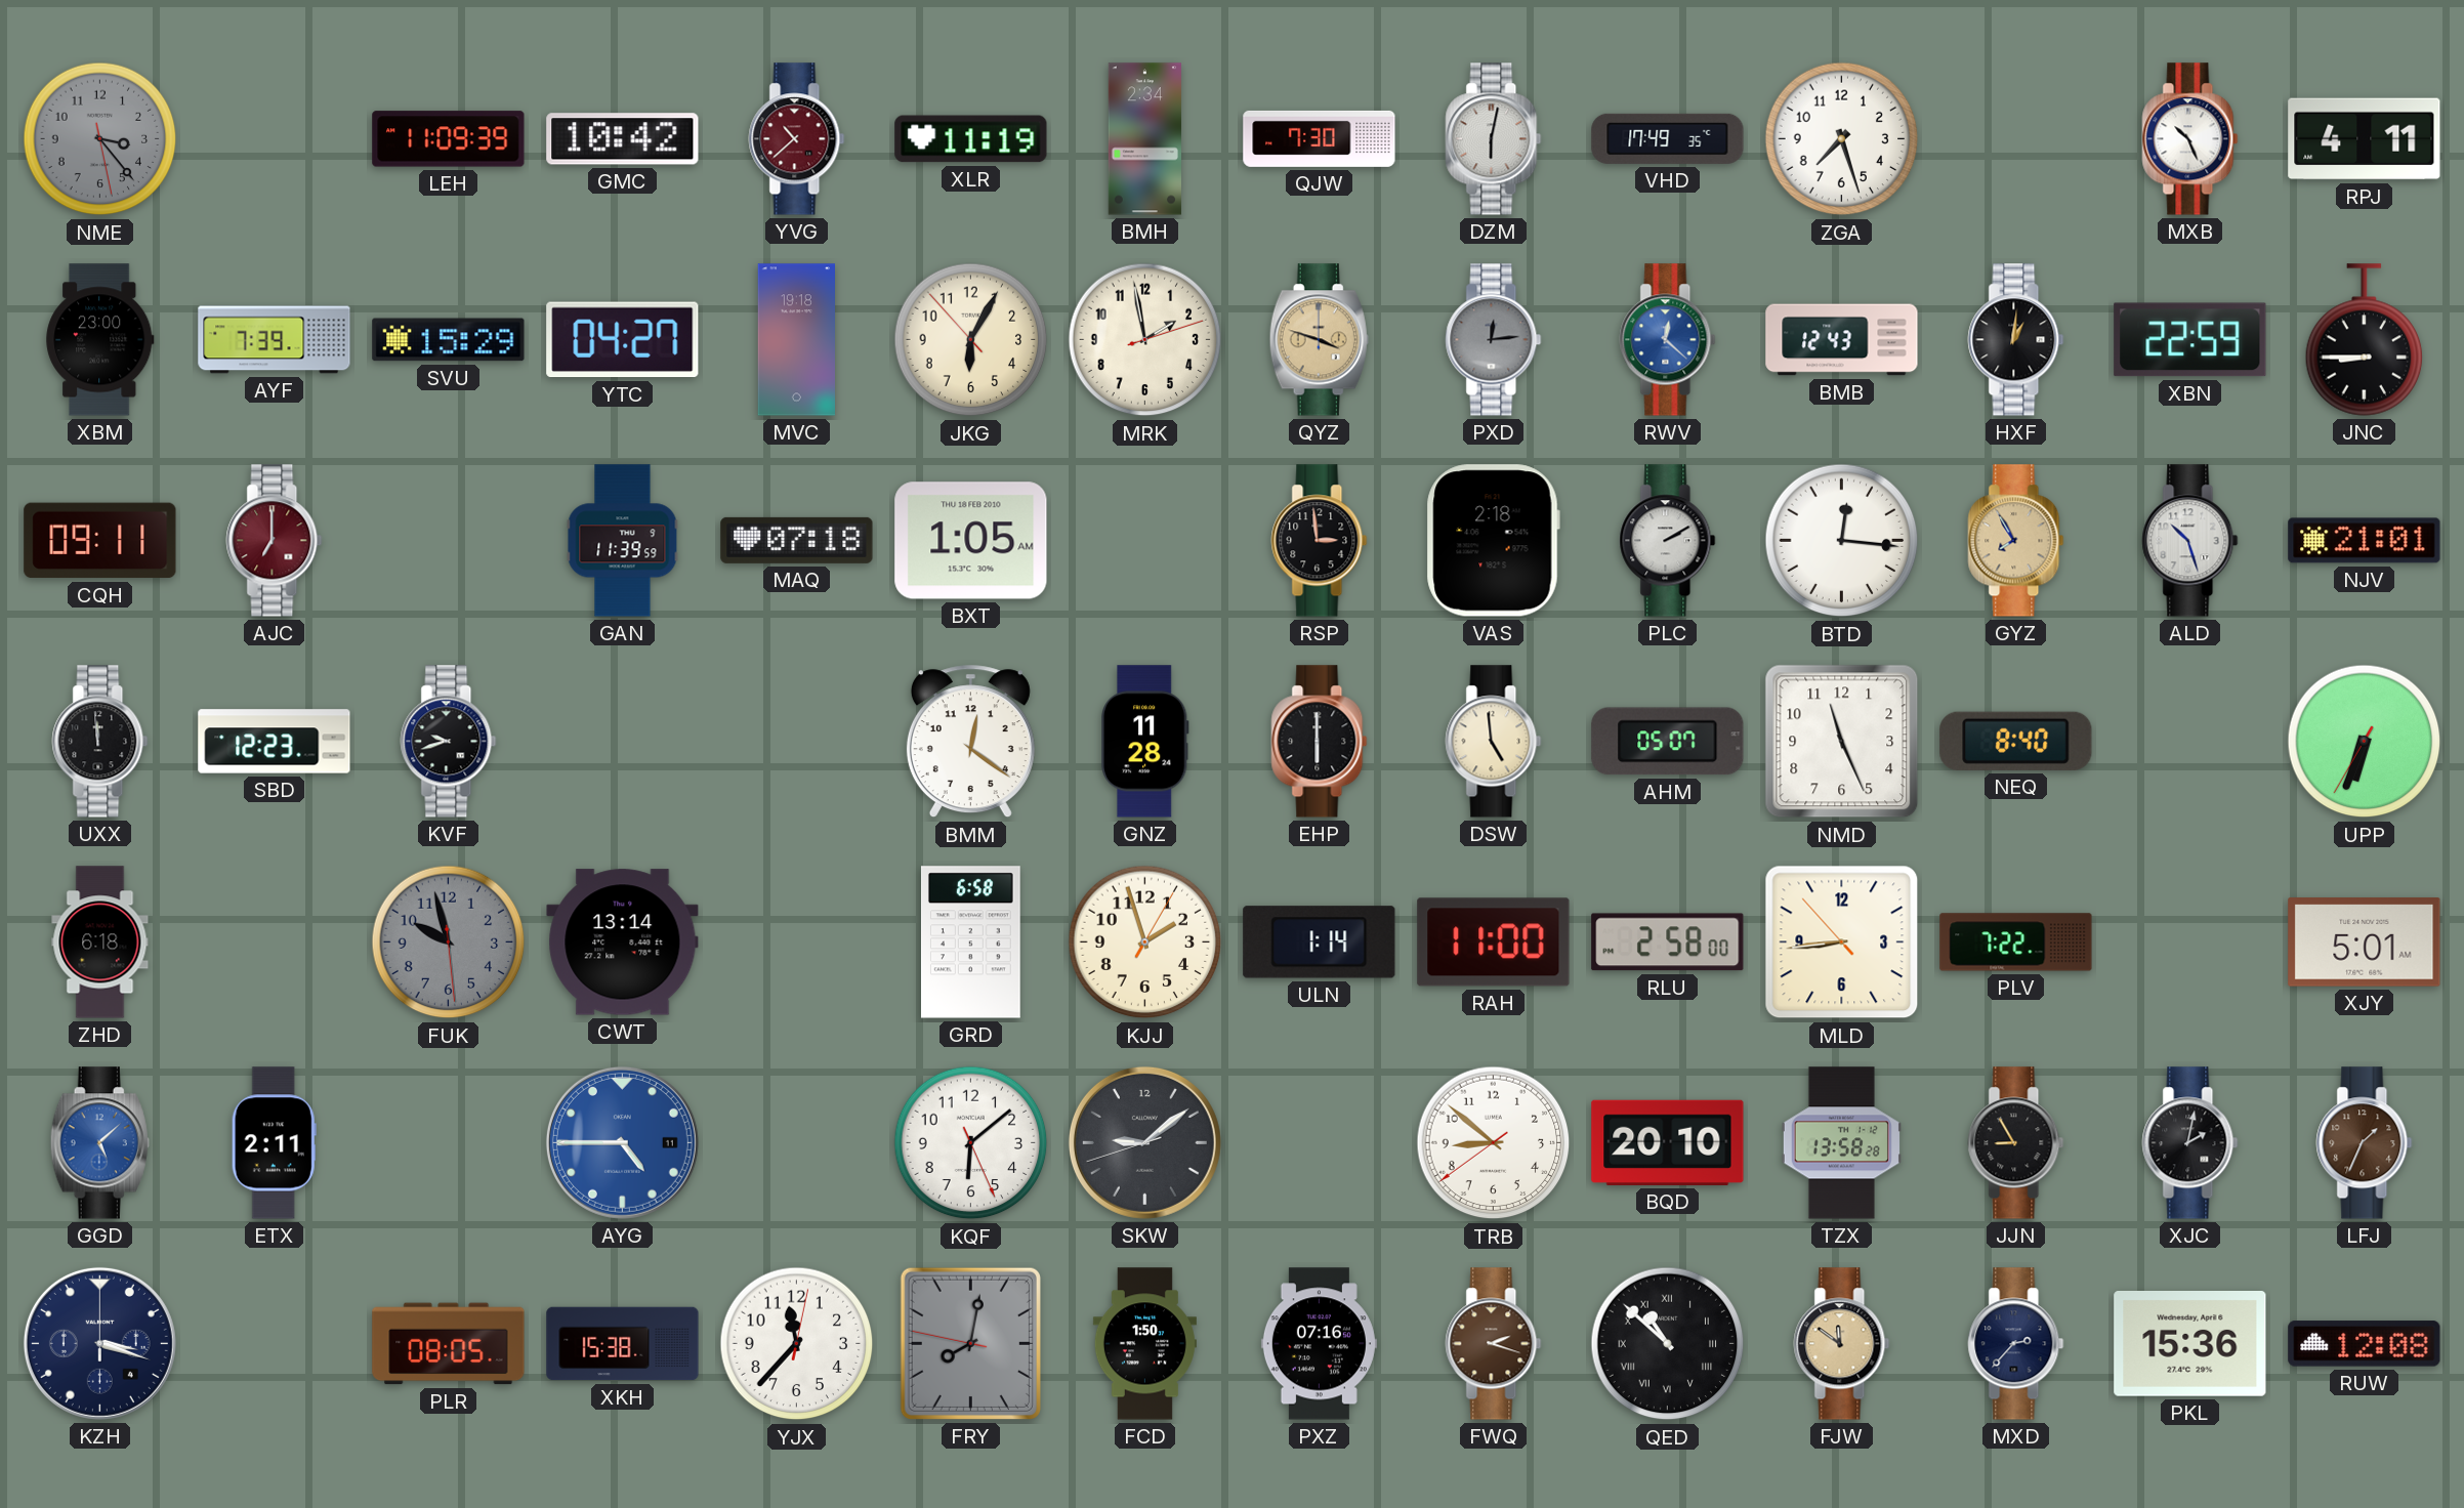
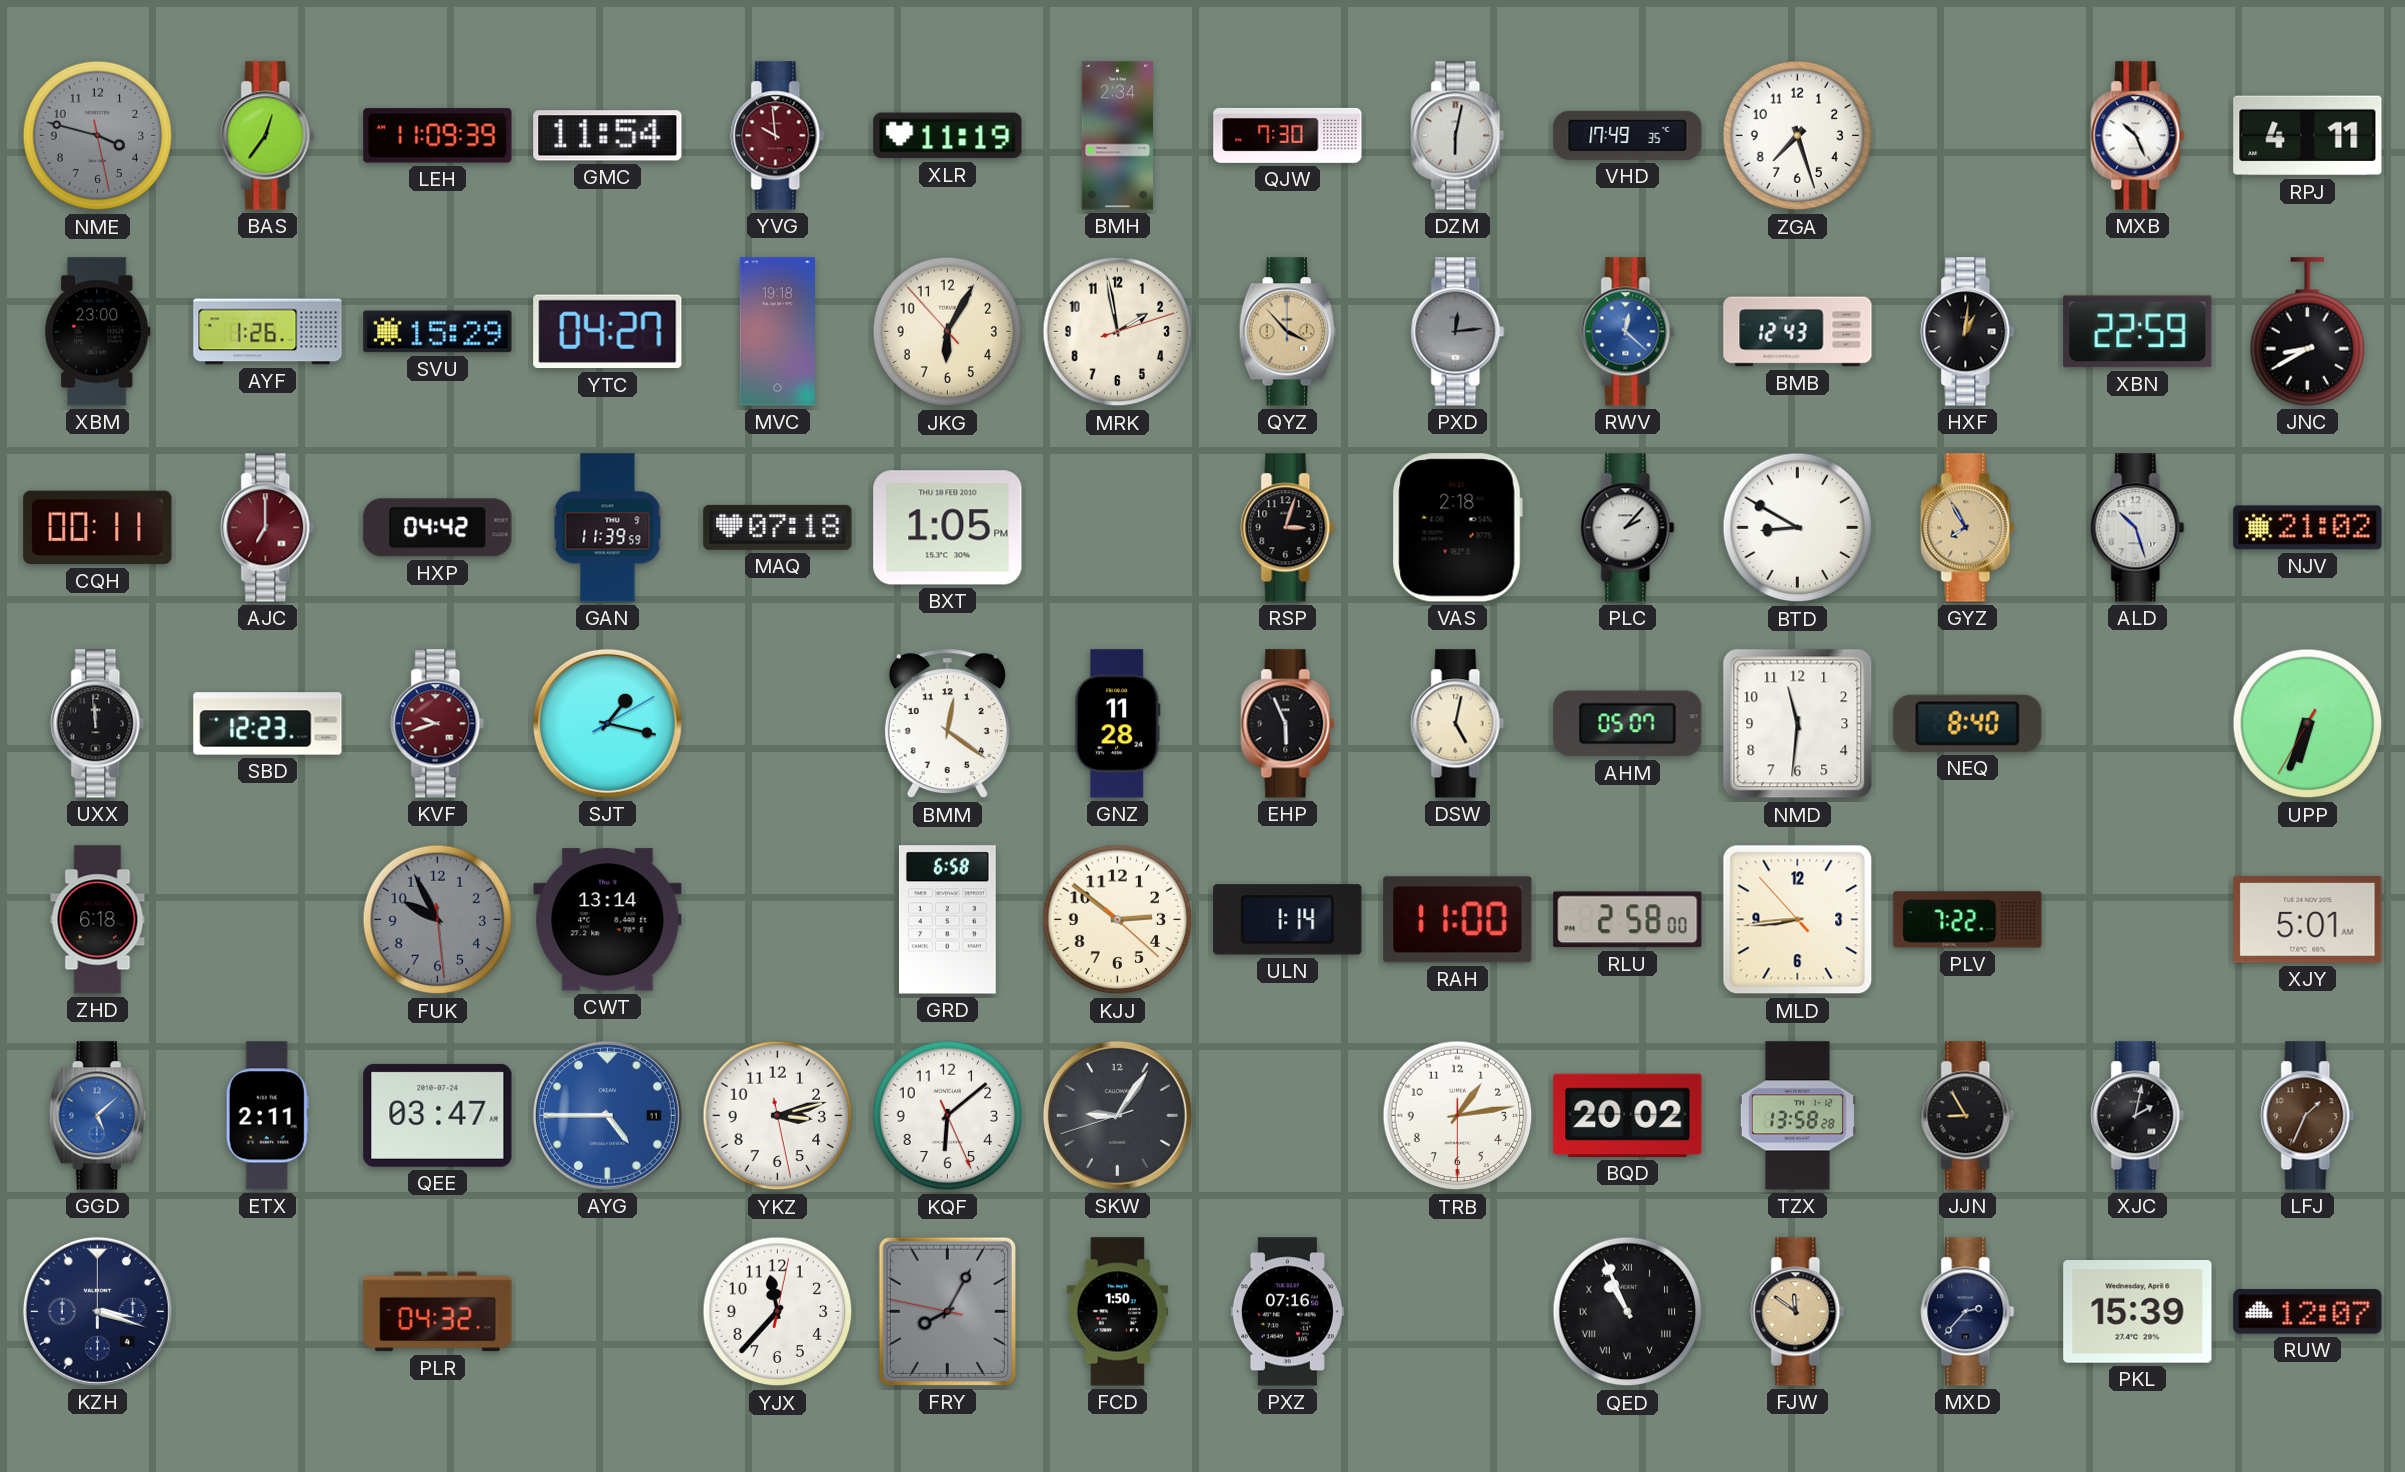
NME: 3:23 -> 3:47 (98, 136)
BAS: none -> 12:36 (268, 136)
GMC: 10:42 -> 11:54 (608, 136)
YVG: 10:38 -> 9:59 (778, 136)
AYF: 7:39 -> 1:26 (268, 332)
QYZ: 3:48 -> 3:53 (1287, 332)
JNC: 8:45 -> 8:40 (2308, 332)
CQH: 09:11 -> 00:11 (98, 528)
HXP: none -> 04:42 (438, 528)
BXT: 1:05 AM -> 1:05 PM (948, 528)
RSP: 2:59 -> 3:03 (1288, 528)
PLC: 2:10 -> 2:07 (1628, 528)
BTD: 12:16 -> 8:50 (1798, 528)
NJV: 21:01 -> 21:02 (2308, 528)
KVF dial: black -> burgundy (438, 724)
SJT: none -> 1:17 (607, 723)
EHP: 6:00 -> 5:56 (1288, 724)
DSW: 4:59 -> 5:02 (1458, 724)
NMD: 11:26 -> 11:31 (1798, 724)
FUK: 9:57 -> 9:55 (438, 920)
KJJ: 1:57 -> 2:51 (1118, 920)
QEE: none -> 03:47 (438, 1115)
YKZ: none -> 3:12 (778, 1116)
SKW: 9:08 -> 9:05 (1117, 1115)
TRB: 8:51 -> 1:13 (1458, 1116)
BQD: 20:10 -> 20:02 (1628, 1115)
PLR: 08:05 -> 04:32 (438, 1312)
XKH: 15:38 -> none (623, 1344)
FRY: 8:01 -> 8:04 (947, 1311)
FWQ: 2:18 -> none (1494, 1344)
QED: 10:52 -> 10:56 (1628, 1312)
PKL: 15:36 -> 15:39 (2138, 1312)
RUW: 12:08 -> 12:07 (2308, 1312)
